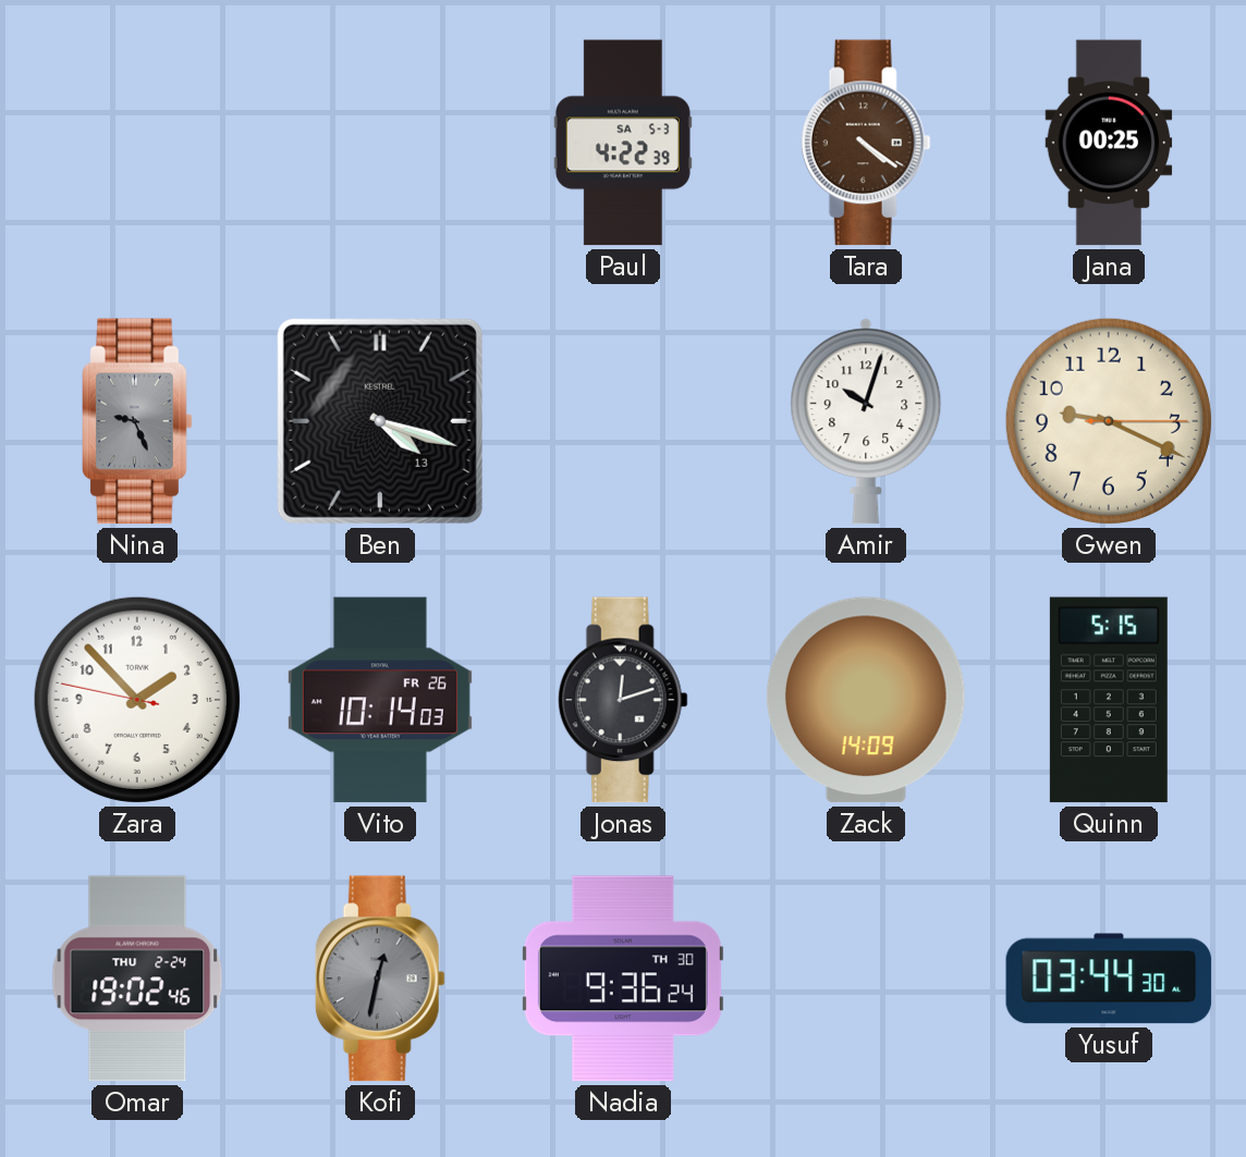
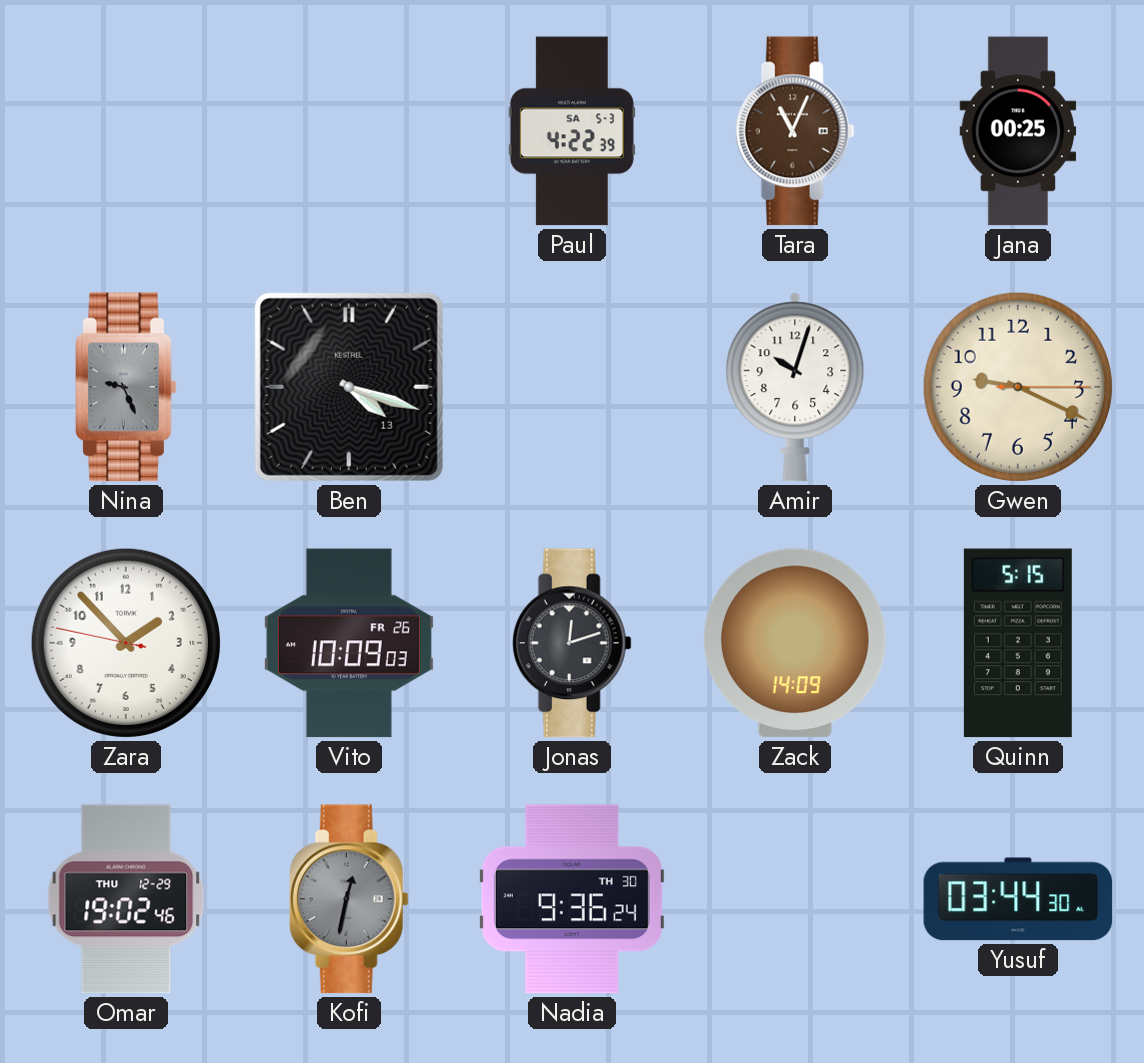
Tara: 4:21 -> 11:04 (795, 131)
Vito: 10:14 -> 10:09 (349, 643)
Omar date: THU 2-24 -> THU 12-29 (126, 899)
